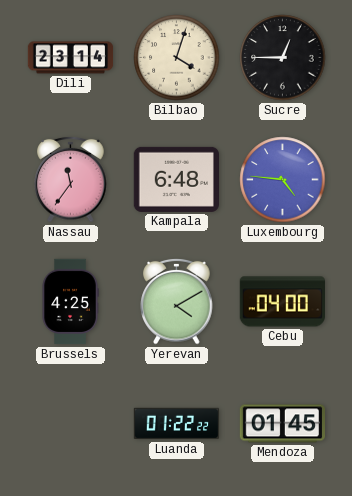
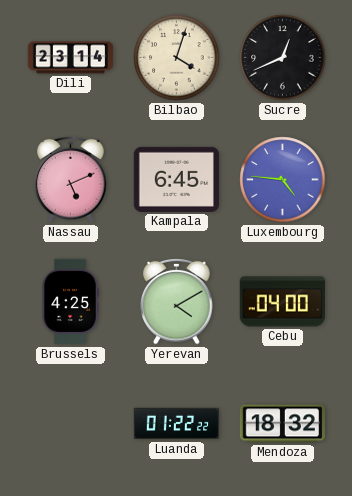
Sucre: 12:45 -> 12:41 (283, 58)
Nassau: 11:36 -> 5:11 (71, 179)
Kampala: 6:48 -> 6:45 (176, 179)
Mendoza: 01:45 -> 18:32 (282, 424)
